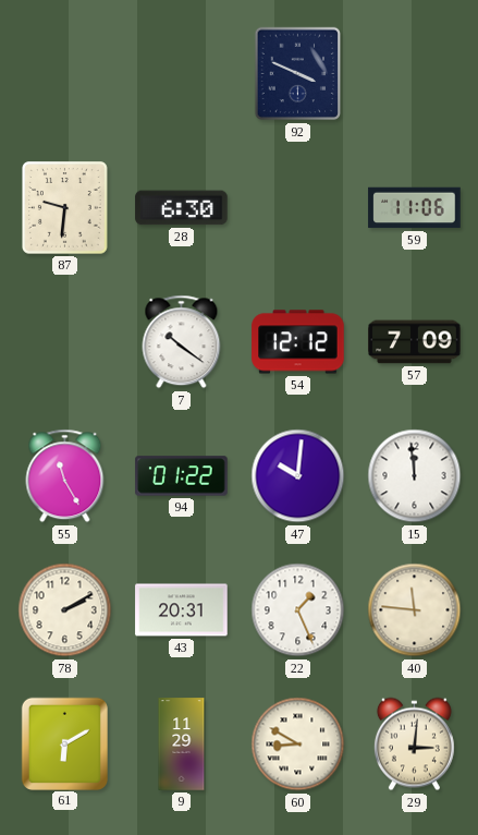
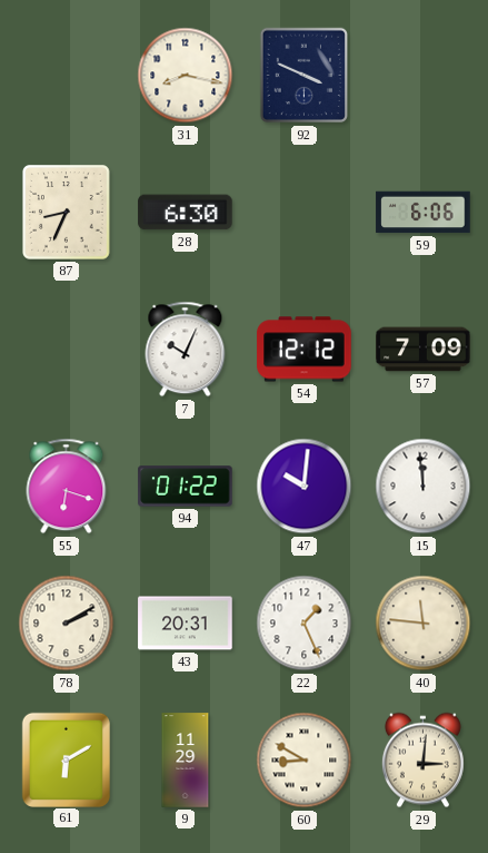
31: none -> 8:17 (186, 76)
87: 9:31 -> 8:34 (67, 213)
59: 11:06 -> 6:06 (424, 213)
7: 10:21 -> 10:04 (186, 350)
55: 11:25 -> 6:18 (67, 487)
